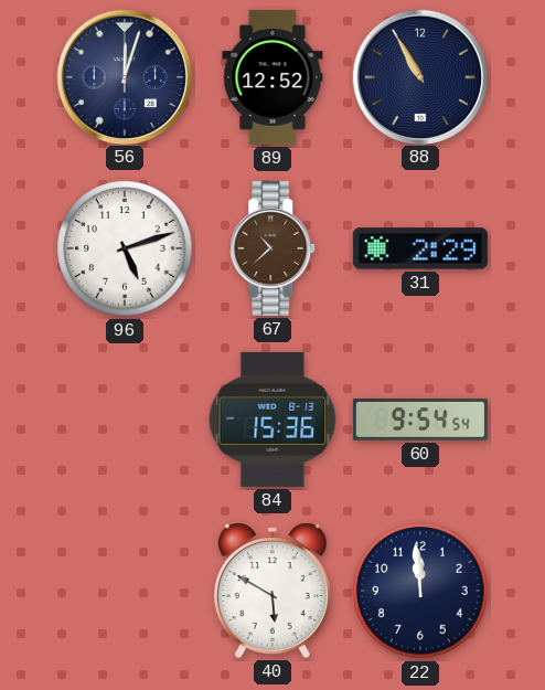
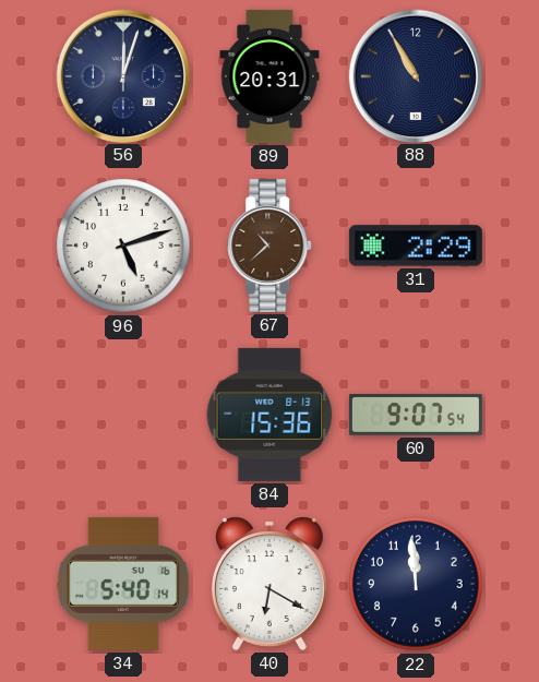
89: 12:52 -> 20:31 (269, 76)
60: 9:54 -> 9:07 (416, 415)
34: none -> 5:40 (124, 584)
40: 5:50 -> 6:20 (269, 584)
